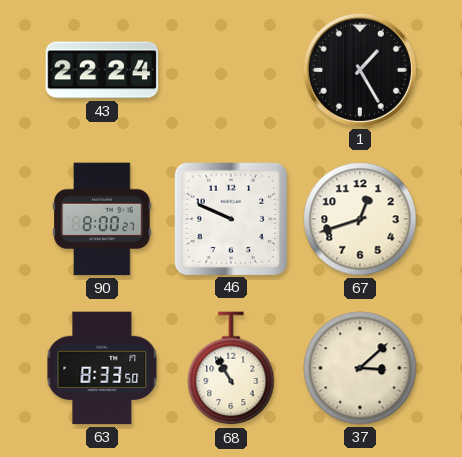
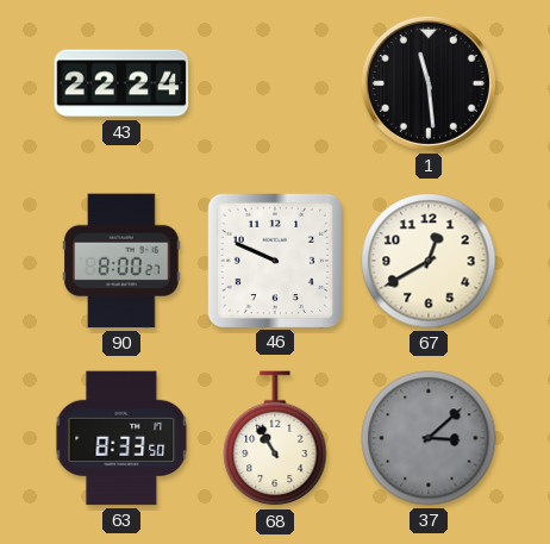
1: 1:25 -> 11:29 (429, 83)
67: 12:42 -> 12:40 (429, 261)
37 dial: cream -> grey (429, 438)
